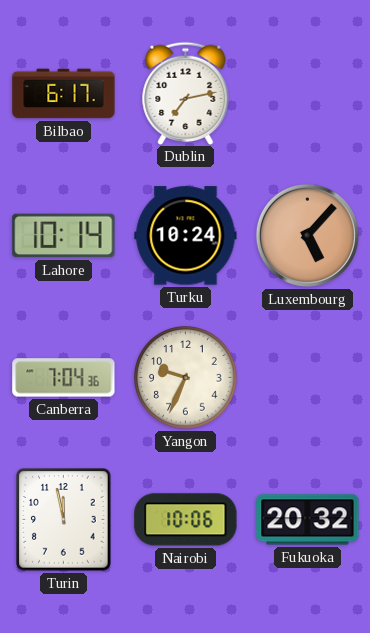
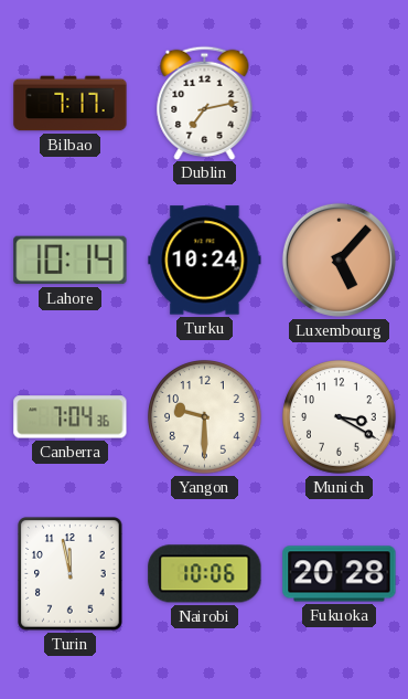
Bilbao: 6:17 -> 7:17 (71, 104)
Yangon: 9:34 -> 9:30 (205, 417)
Munich: none -> 3:20 (340, 417)
Fukuoka: 20:32 -> 20:28 (340, 574)
